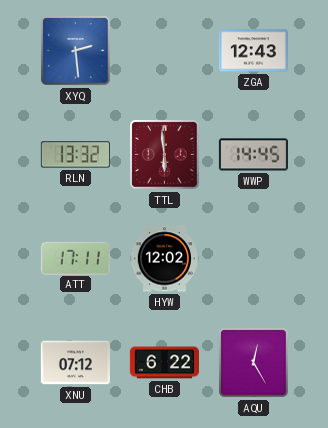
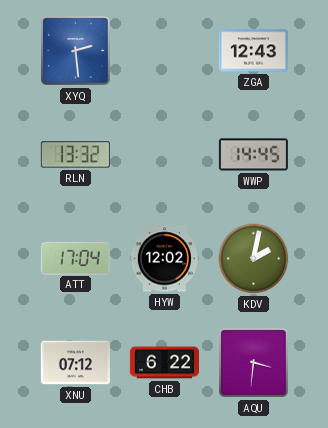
TTL: 5:59 -> none (165, 155)
ATT: 17:11 -> 17:04 (75, 258)
KDV: none -> 2:02 (254, 259)
AQU: 12:25 -> 3:31 (254, 363)
